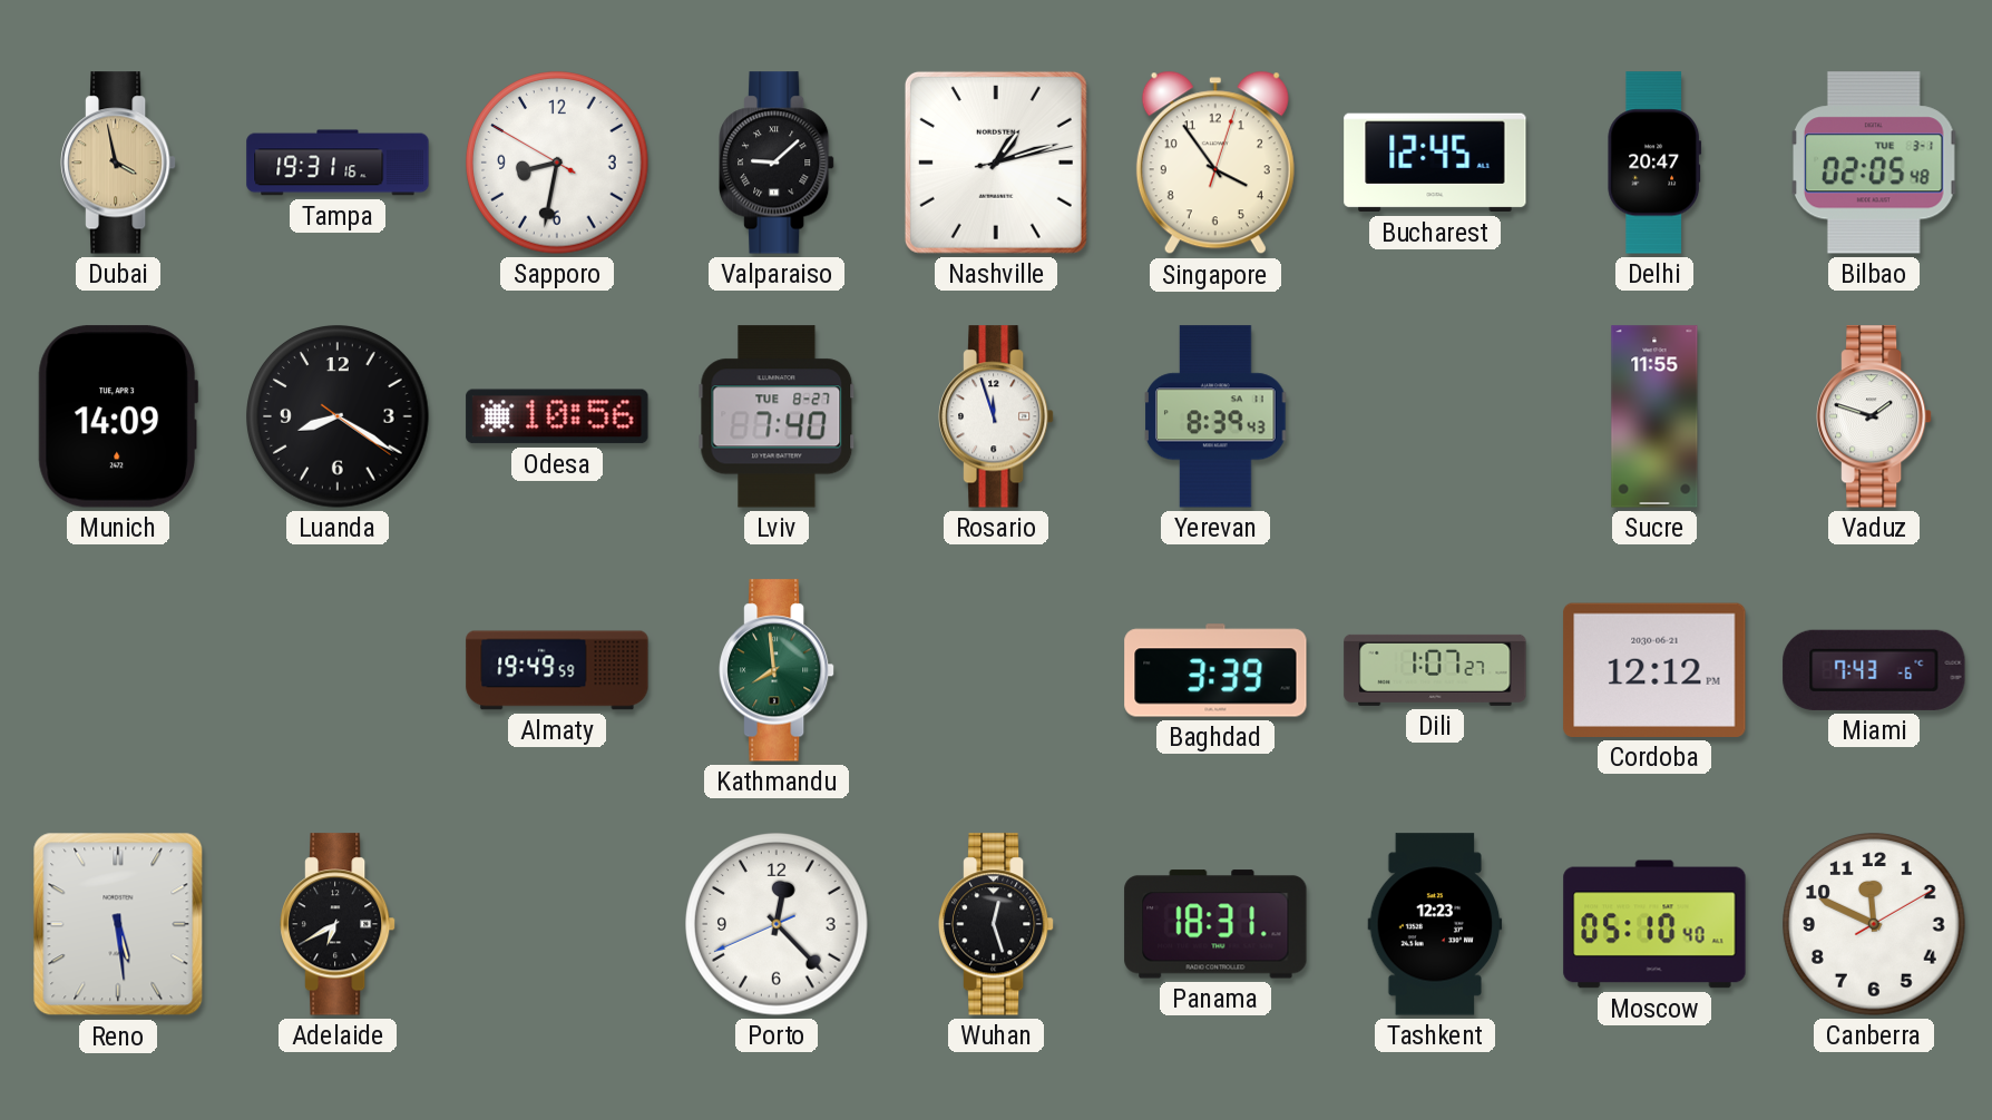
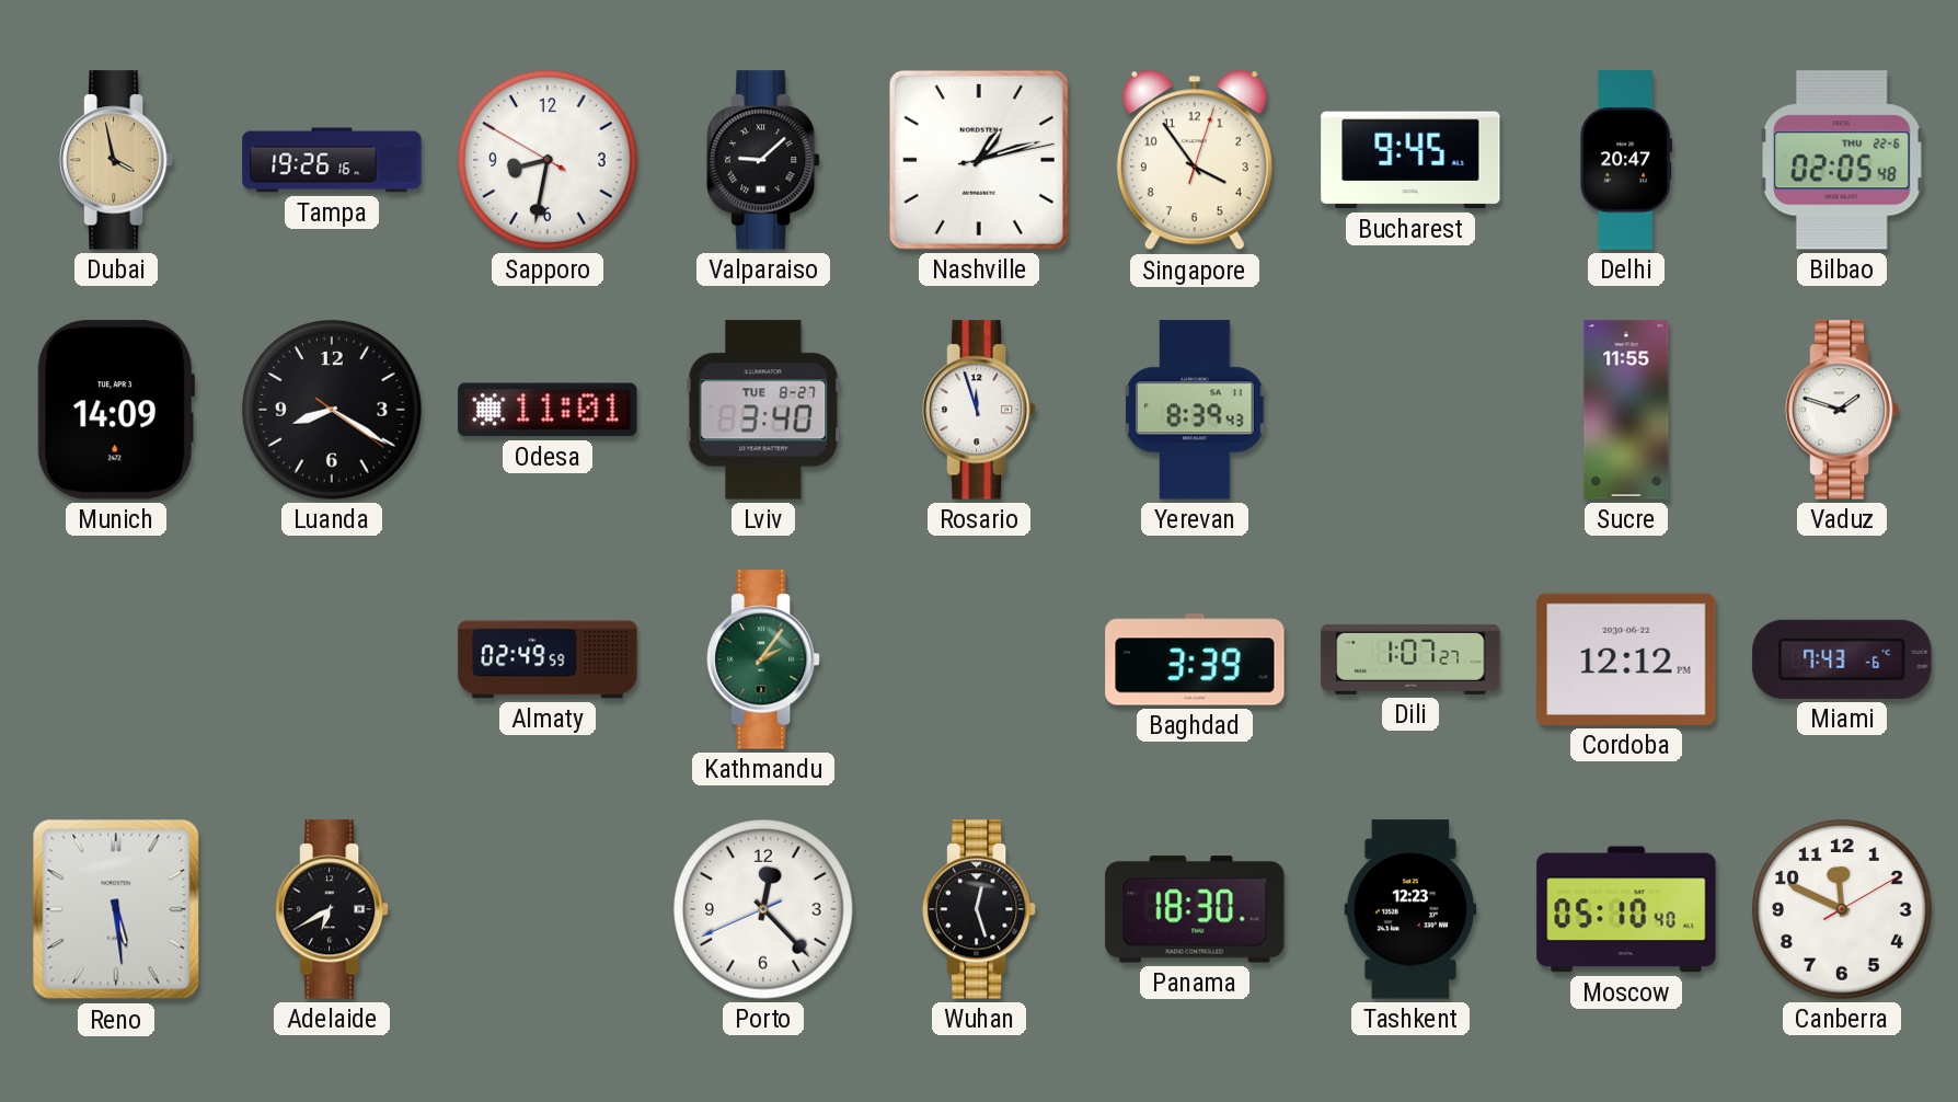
Tampa: 19:31 -> 19:26 (332, 160)
Bucharest: 12:45 -> 9:45 (1410, 160)
Bilbao date: TUE 3-1 -> THU 22-6 (1843, 160)
Odesa: 10:56 -> 11:01 (548, 410)
Lviv: 7:40 -> 3:40 (763, 410)
Almaty: 19:49 -> 02:49 (548, 659)
Kathmandu: 7:59 -> 2:06 (763, 659)
Cordoba date: 2030-06-21 -> 2030-06-22 (1626, 659)
Panama: 18:31 -> 18:30 (1195, 909)
